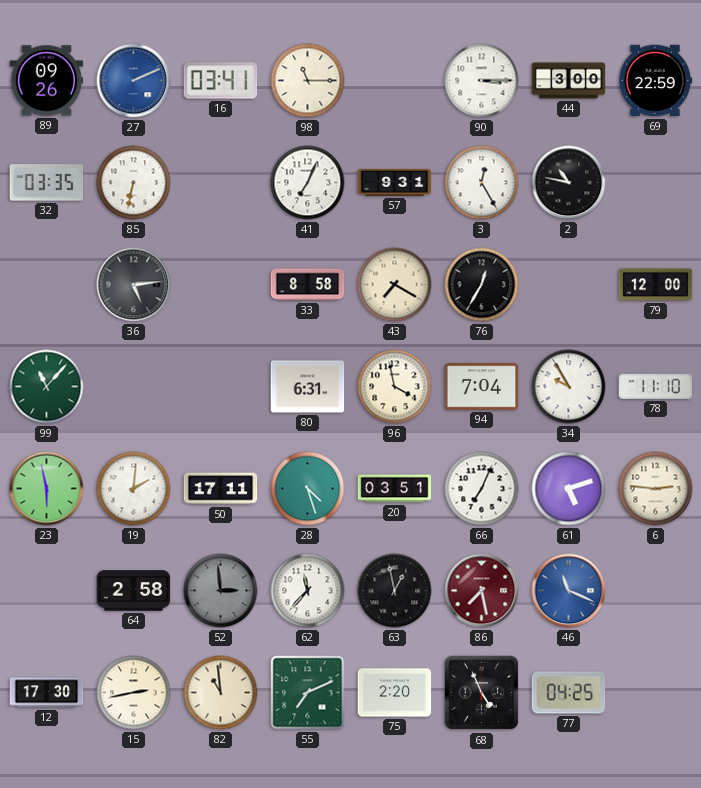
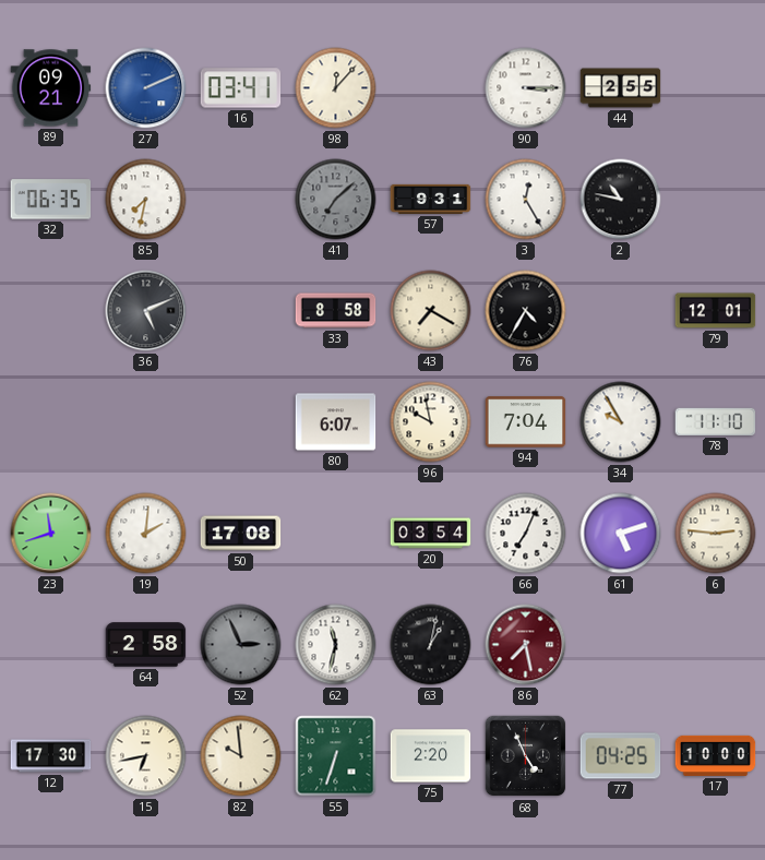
89: 09:26 -> 09:21 (51, 88)
98: 11:15 -> 12:07 (336, 88)
44: 3:00 -> 2:55 (621, 88)
69: 22:59 -> none (655, 81)
32: 03:35 -> 06:35 (51, 200)
85: 6:32 -> 7:32 (146, 200)
41: 7:04 -> 7:08 (336, 200)
41 dial: white -> grey (336, 200)
36: 5:14 -> 5:11 (146, 311)
76: 12:35 -> 4:35 (526, 311)
79: 12:00 -> 12:01 (716, 311)
99: 11:07 -> none (47, 387)
80: 6:31 -> 6:07 (336, 422)
96: 3:58 -> 9:58 (431, 422)
23: 5:58 -> 11:42 (51, 534)
50: 17:11 -> 17:08 (241, 534)
28: 4:27 -> none (308, 489)
20: 03:51 -> 03:54 (431, 534)
52: 2:59 -> 2:56 (241, 645)
62: 11:37 -> 11:32 (336, 645)
63: 12:58 -> 1:02 (431, 645)
46: 11:19 -> none (569, 591)
15: 2:43 -> 6:43 (146, 756)
82: 10:59 -> 9:59 (241, 756)
55: 7:11 -> 6:33 (336, 756)
17: none -> 10:00 (716, 755)
